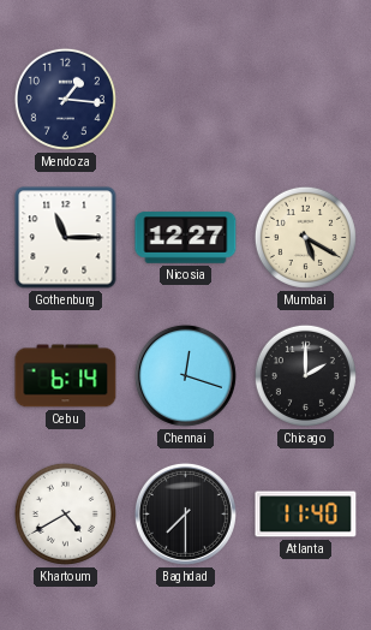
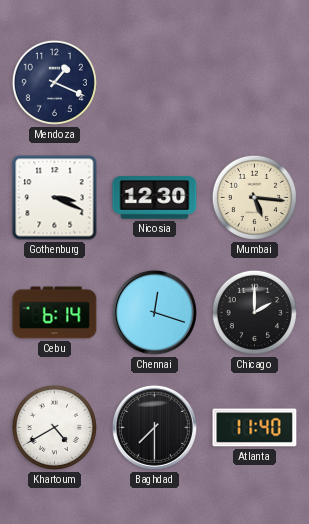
Mendoza: 1:16 -> 1:19 (54, 82)
Gothenburg: 11:15 -> 3:19 (55, 198)
Nicosia: 12:27 -> 12:30 (155, 198)
Mumbai: 5:20 -> 5:16 (254, 197)
